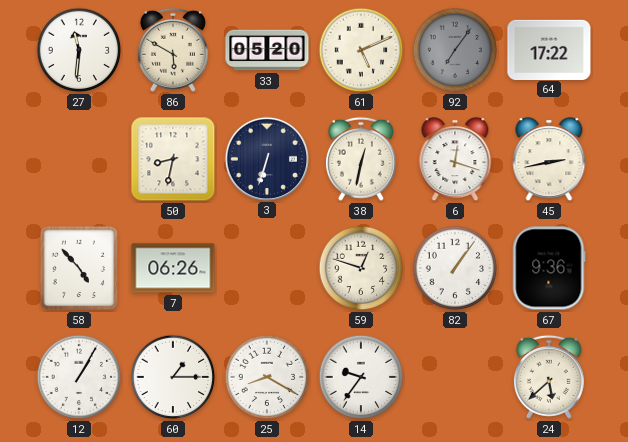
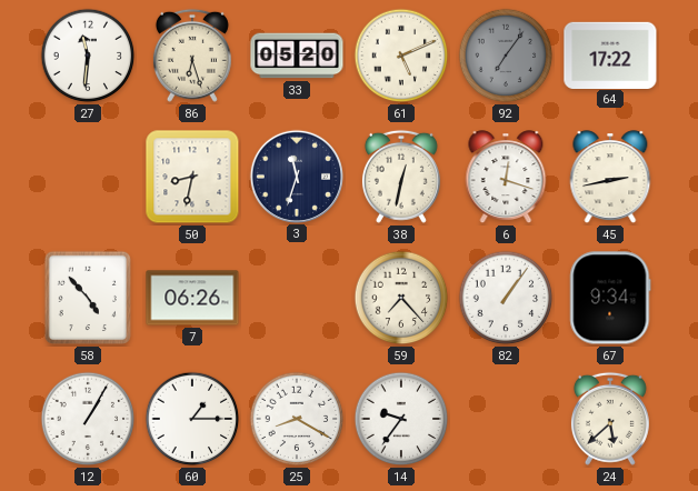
86: 5:50 -> 6:27 (192, 56)
3: 6:33 -> 11:33 (296, 176)
59: 12:48 -> 7:23 (401, 298)
67: 9:36 -> 9:34 (610, 298)
